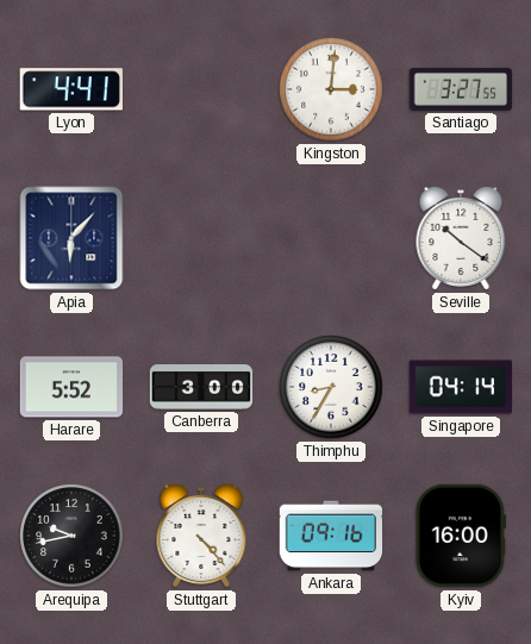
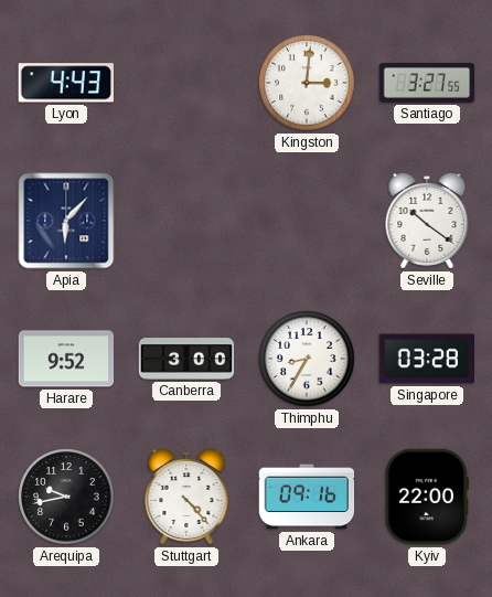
Lyon: 4:41 -> 4:43 (66, 83)
Harare: 5:52 -> 9:52 (66, 359)
Singapore: 04:14 -> 03:28 (427, 359)
Kyiv: 16:00 -> 22:00 (427, 497)
